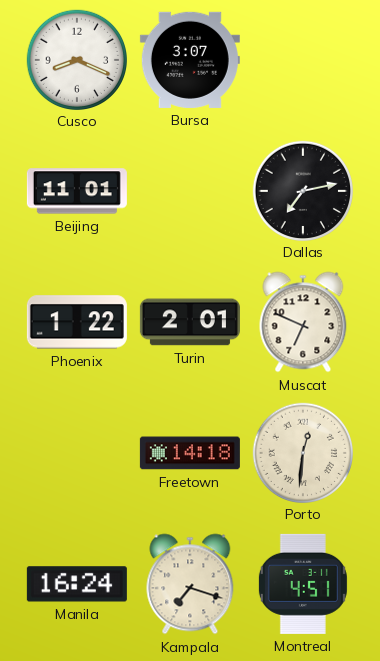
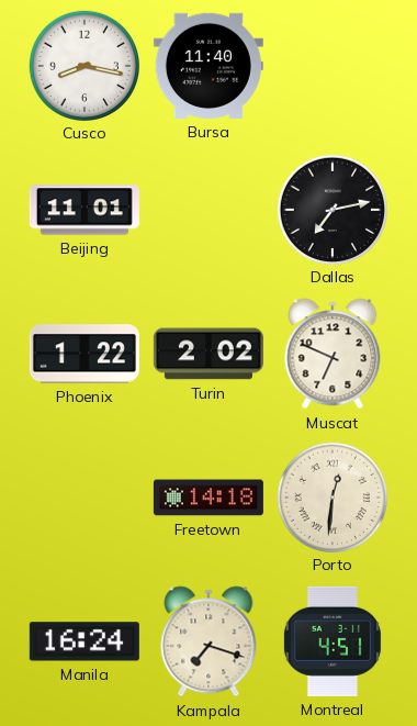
Cusco: 8:19 -> 8:17 (83, 65)
Bursa: 3:07 -> 11:40 (208, 66)
Turin: 2:01 -> 2:02 (208, 354)
